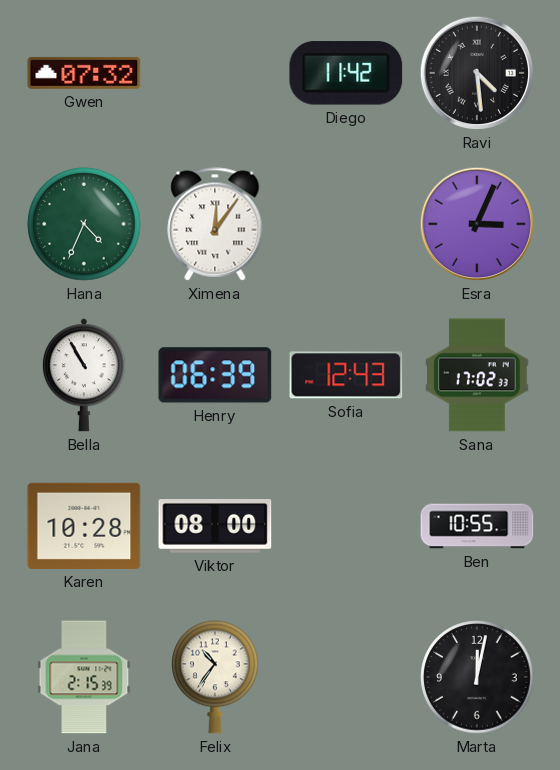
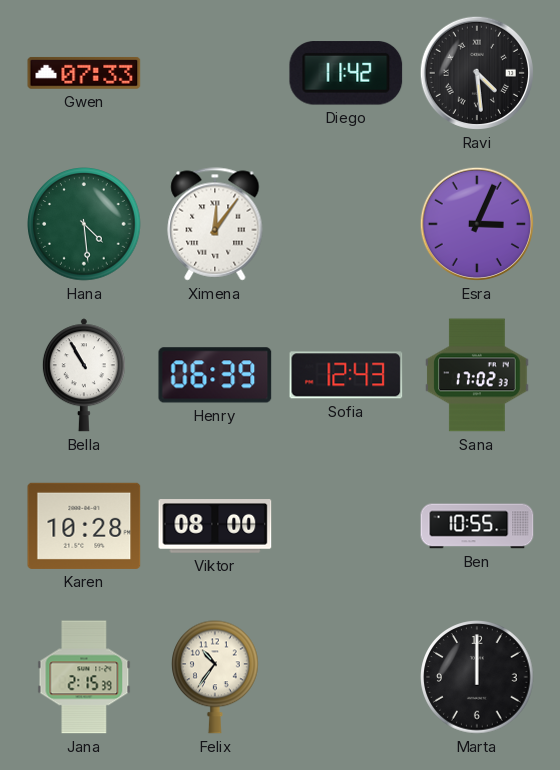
Gwen: 07:32 -> 07:33 (84, 73)
Hana: 4:34 -> 4:29 (84, 224)
Marta: 12:02 -> 12:00 (477, 677)
